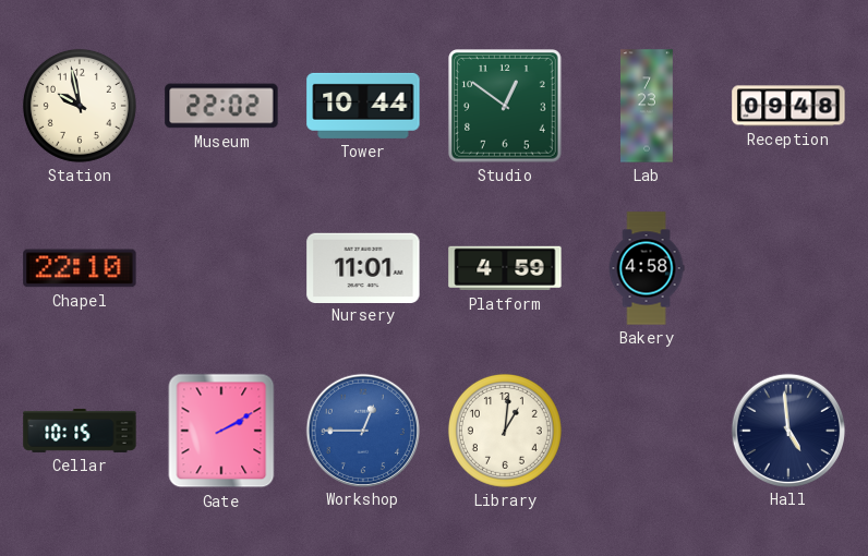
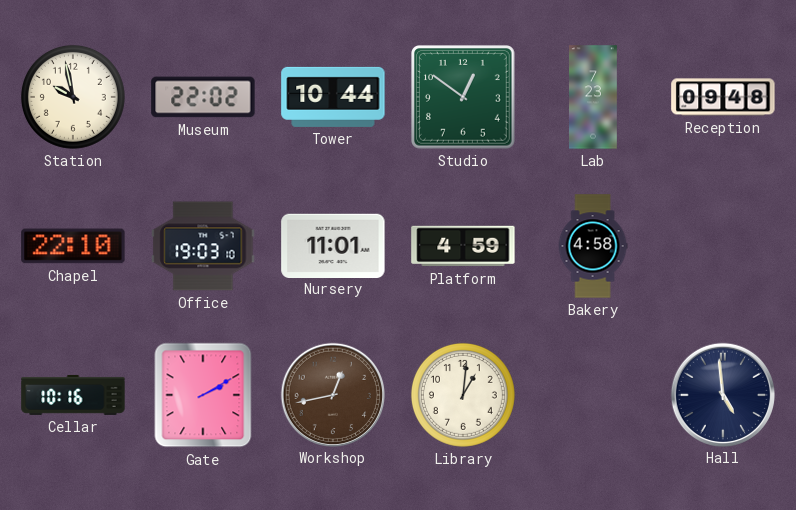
Office: none -> 19:03 (203, 246)
Cellar: 10:15 -> 10:16 (73, 395)
Workshop: 12:45 -> 12:43 (332, 394)
Workshop dial: blue -> brown (332, 394)
